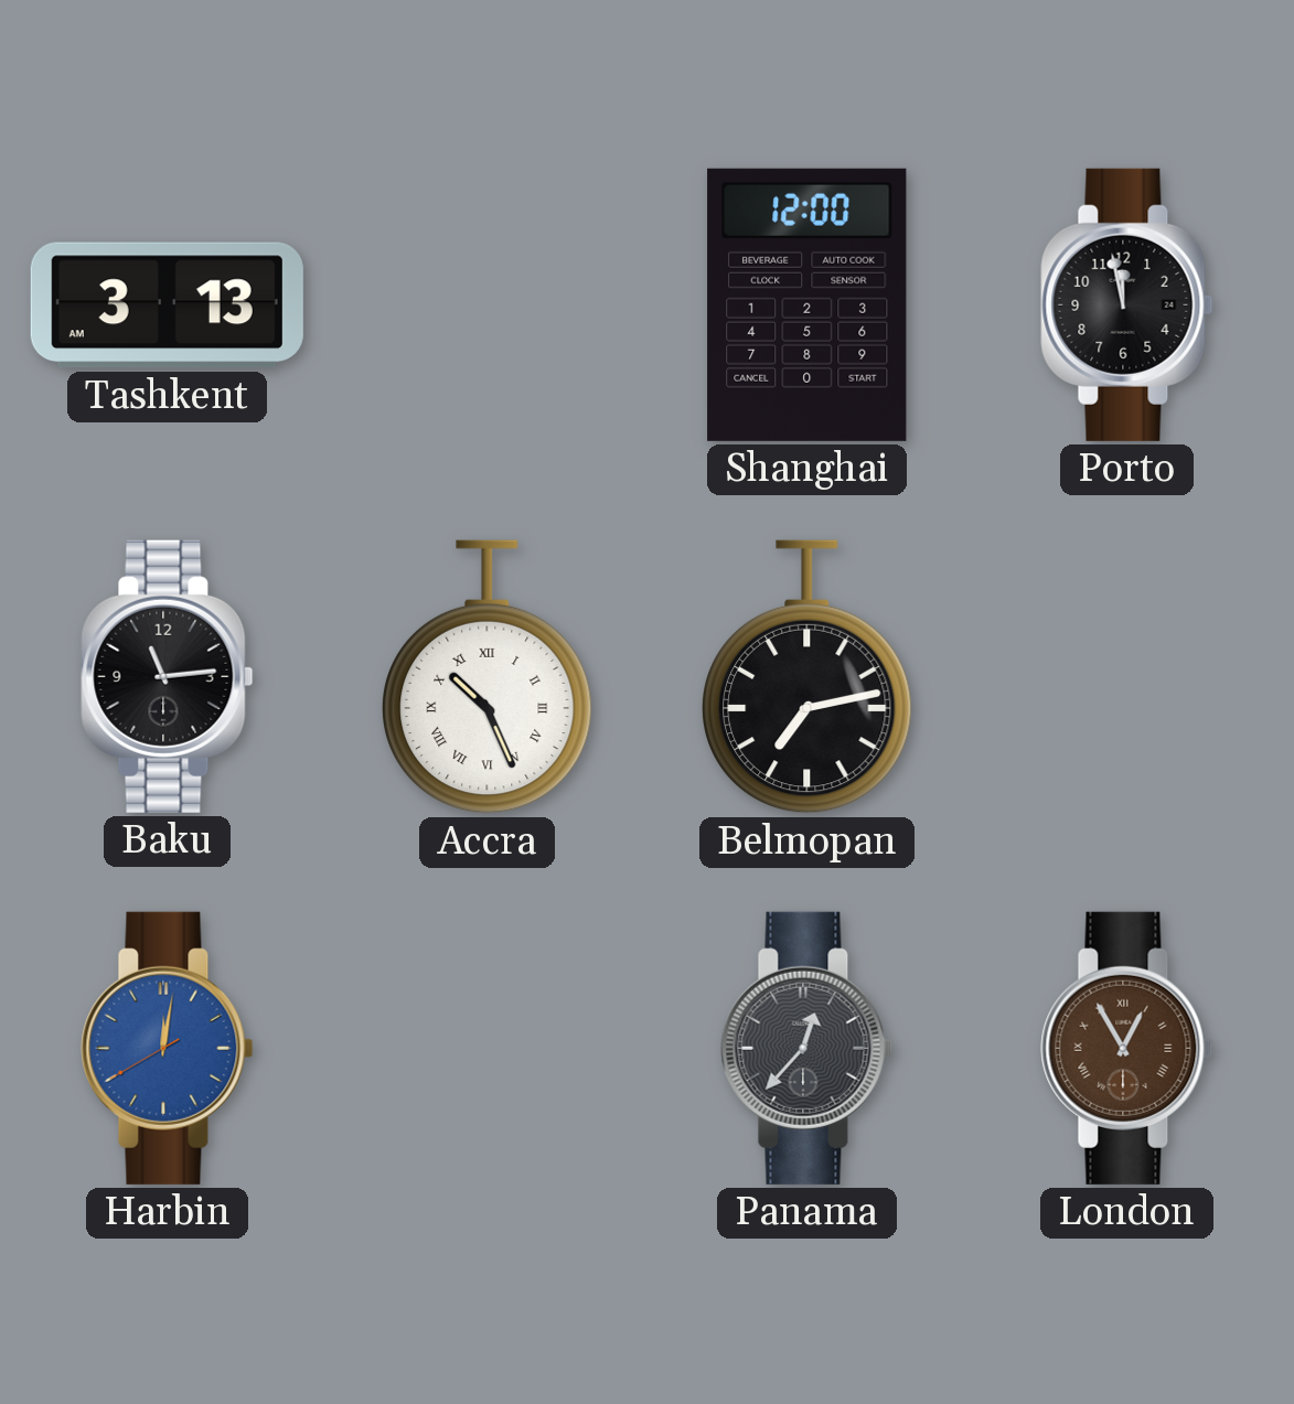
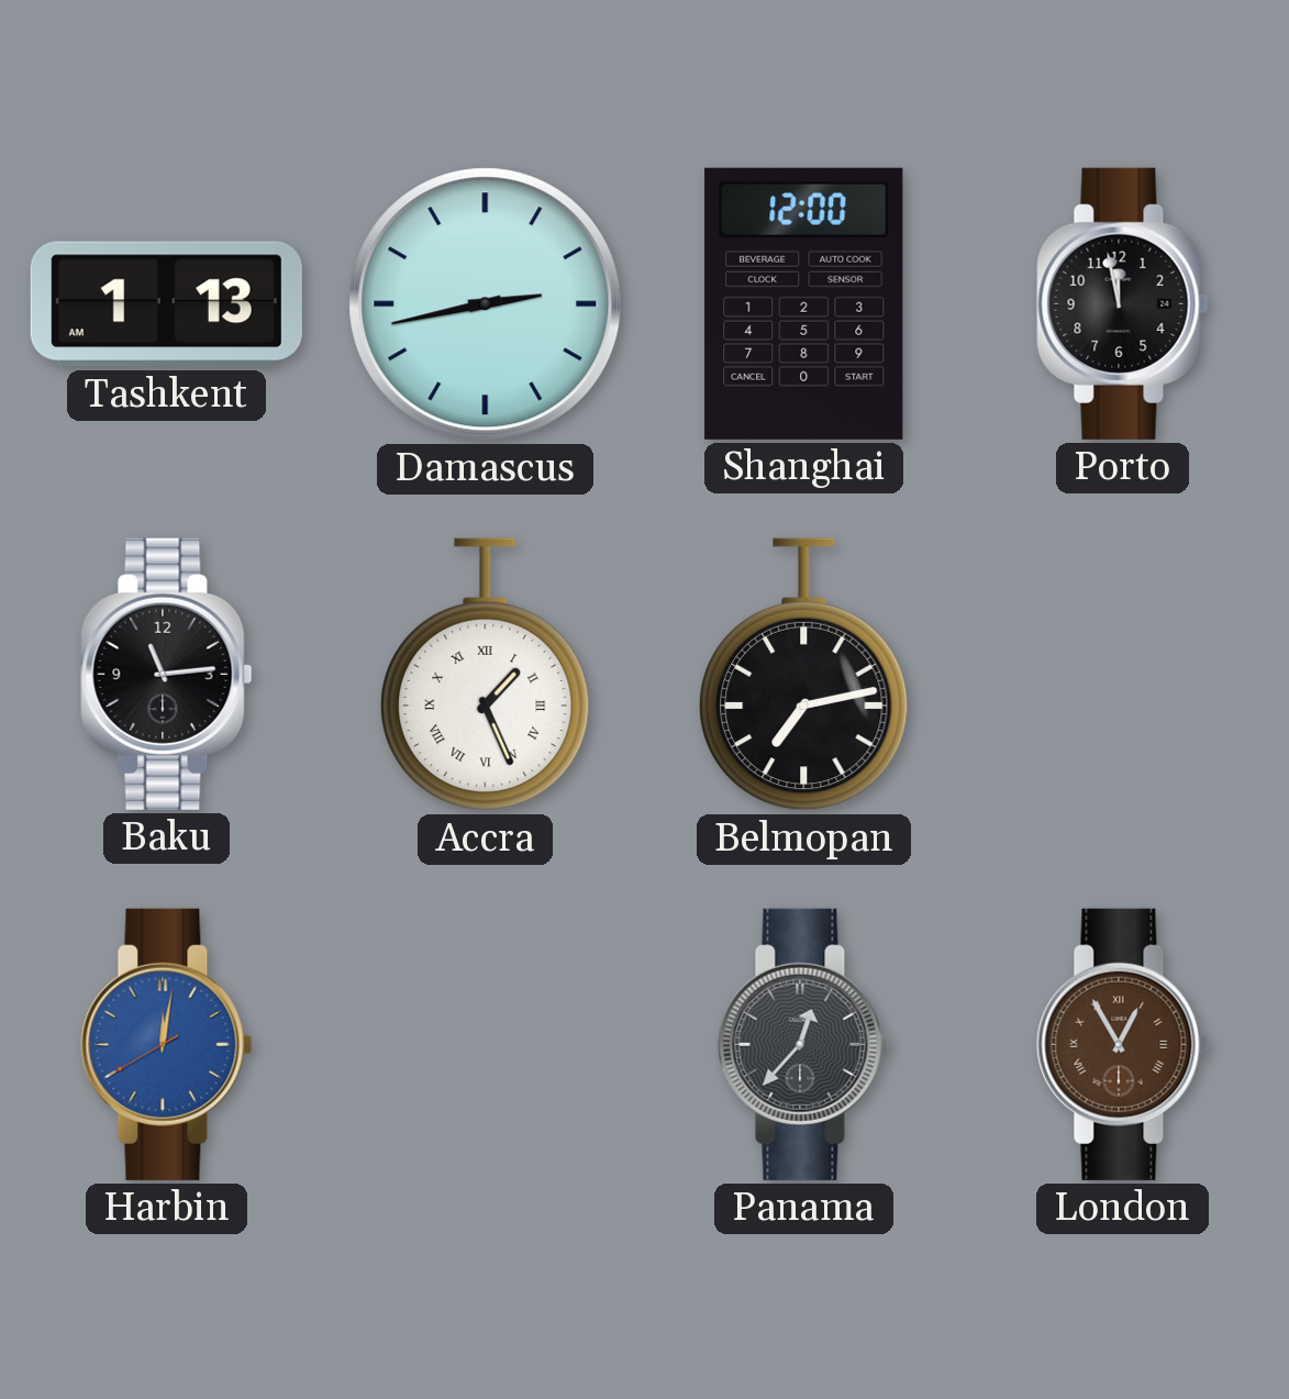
Tashkent: 3:13 -> 1:13 (166, 304)
Damascus: none -> 2:43 (486, 304)
Accra: 10:26 -> 1:26 (486, 675)
